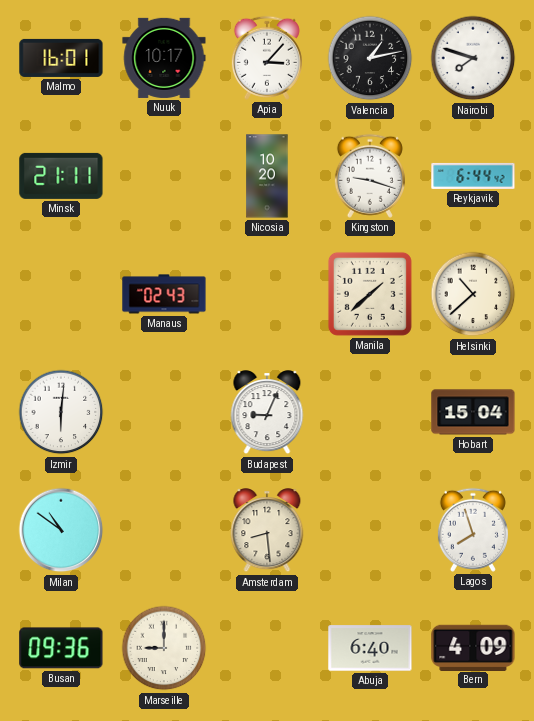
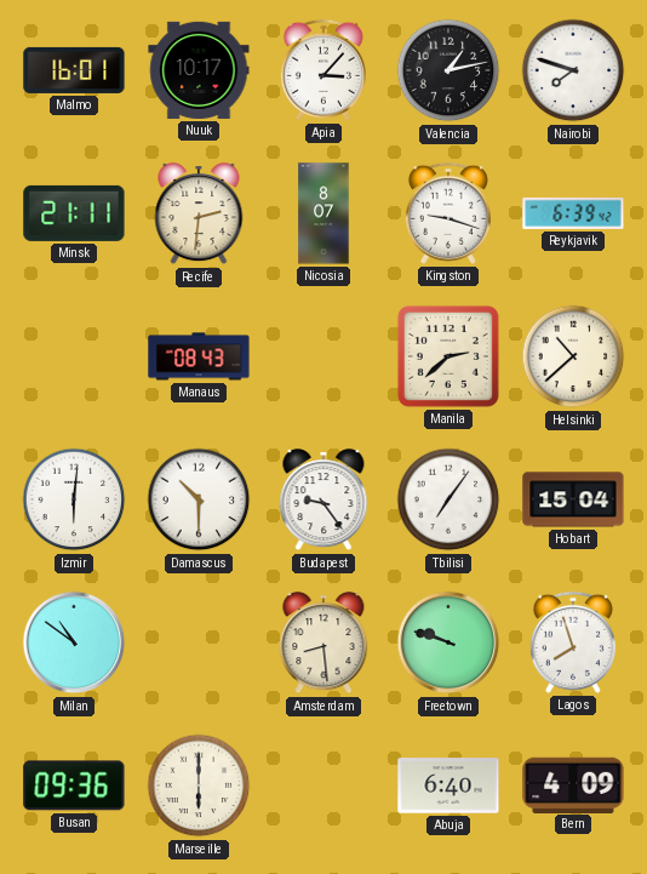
Recife: none -> 2:31 (199, 215)
Nicosia: 10:20 -> 8:07 (323, 213)
Reykjavik: 6:44 -> 6:39 (573, 213)
Manaus: 02:43 -> 08:43 (199, 356)
Manila: 1:38 -> 2:38 (448, 356)
Damascus: none -> 10:30 (199, 499)
Budapest: 9:04 -> 9:24 (323, 501)
Tbilisi: none -> 7:06 (448, 499)
Freetown: none -> 9:48 (448, 642)
Marseille: 9:00 -> 6:00 (199, 786)
